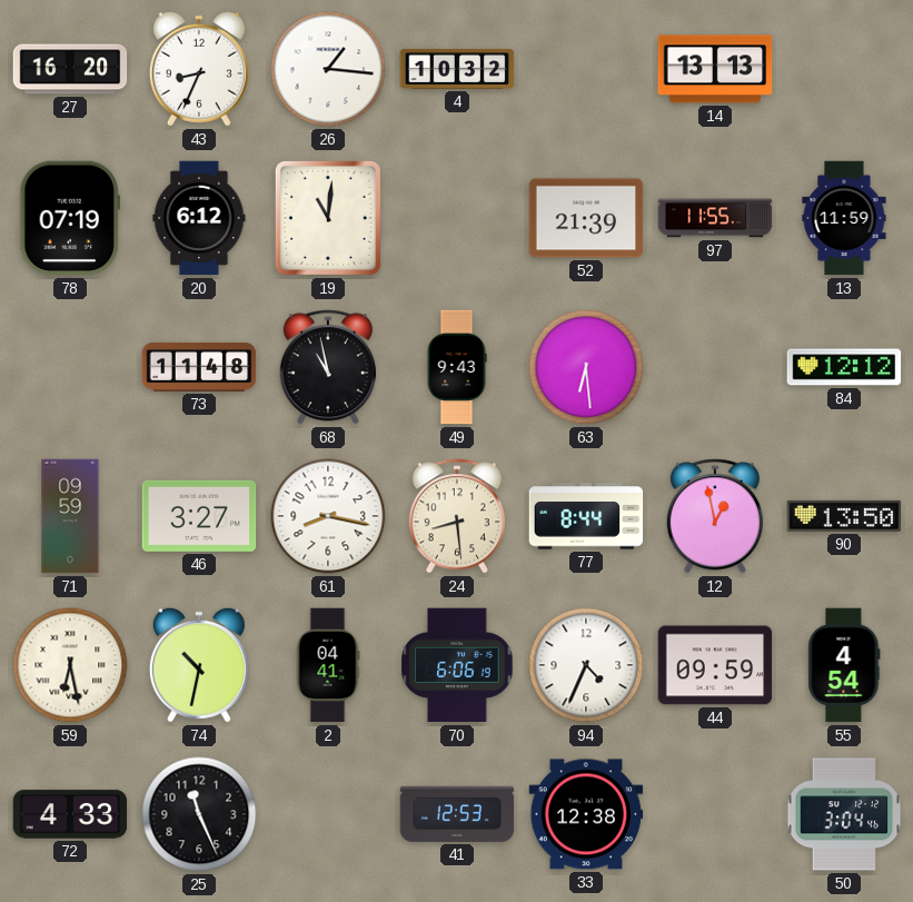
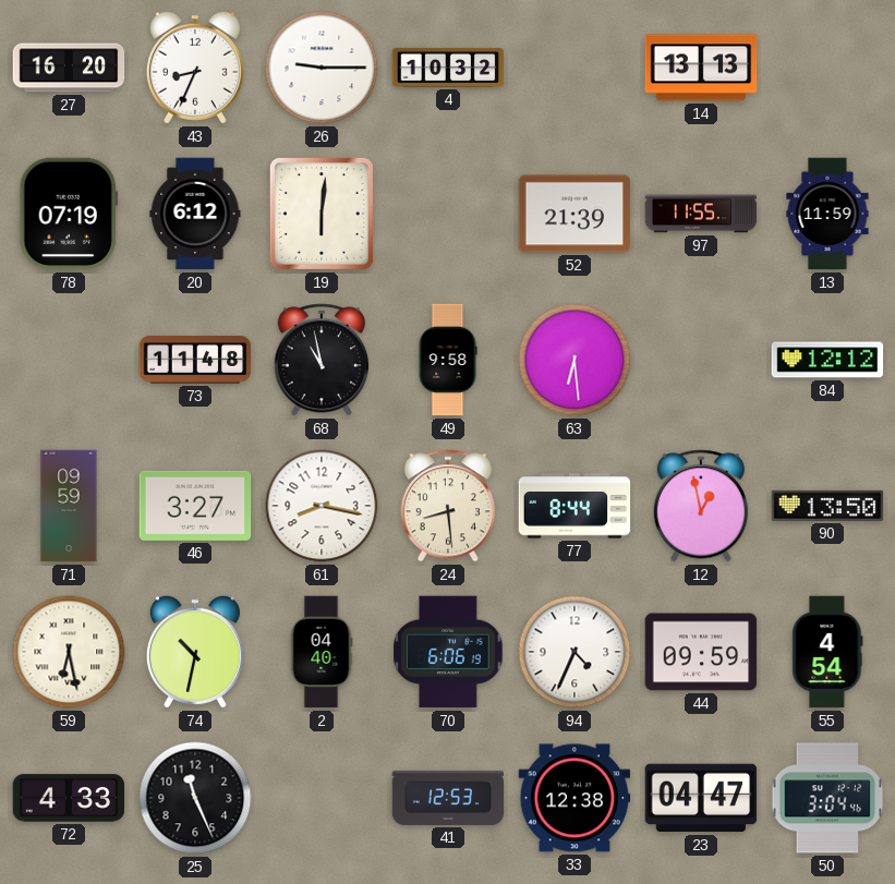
26: 1:16 -> 9:15 (322, 68)
19: 11:01 -> 6:01 (322, 214)
49: 9:43 -> 9:58 (448, 360)
2: 04:41 -> 04:40 (322, 652)
23: none -> 04:47 (701, 798)
